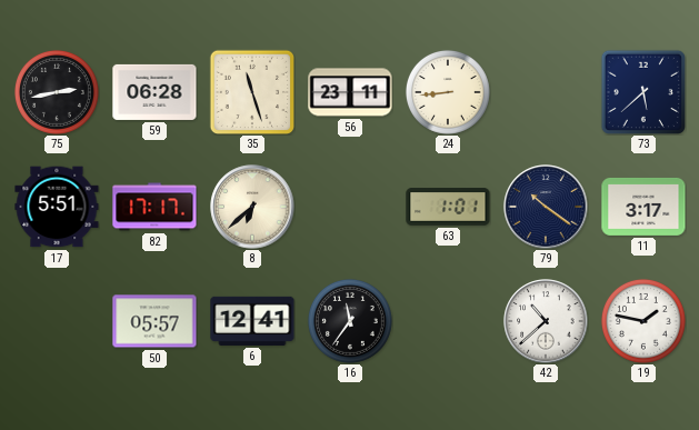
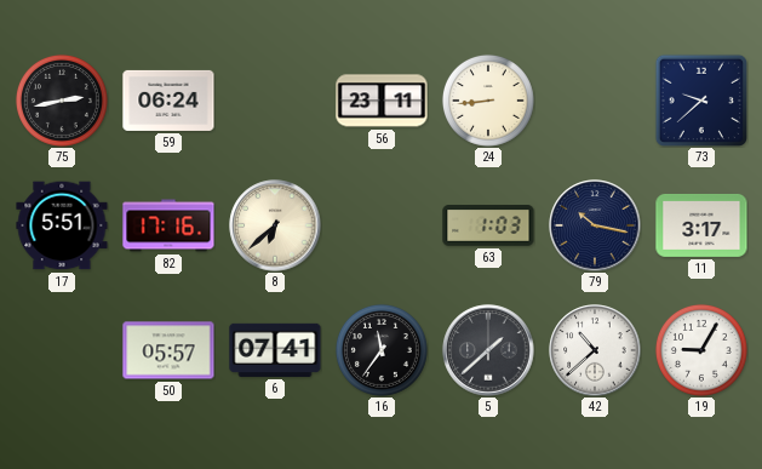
59: 06:28 -> 06:24 (168, 101)
35: 11:27 -> none (251, 91)
73: 5:38 -> 9:38 (700, 99)
82: 17:17 -> 17:16 (168, 225)
63: 1:01 -> 1:03 (488, 225)
79: 10:21 -> 10:17 (595, 225)
6: 12:41 -> 07:41 (275, 350)
5: none -> 1:38 (488, 350)
19: 1:47 -> 9:05 (701, 350)
